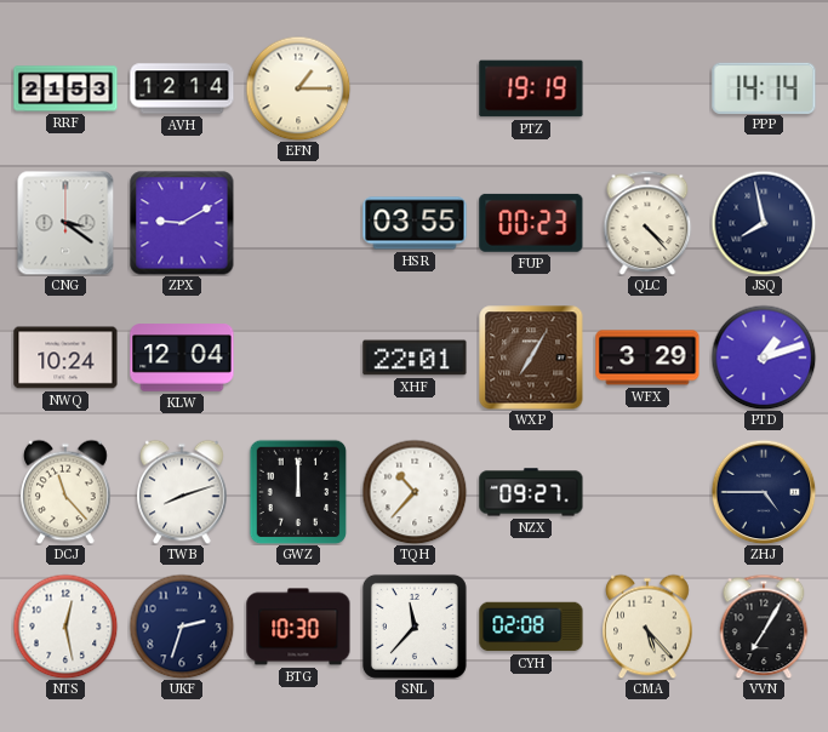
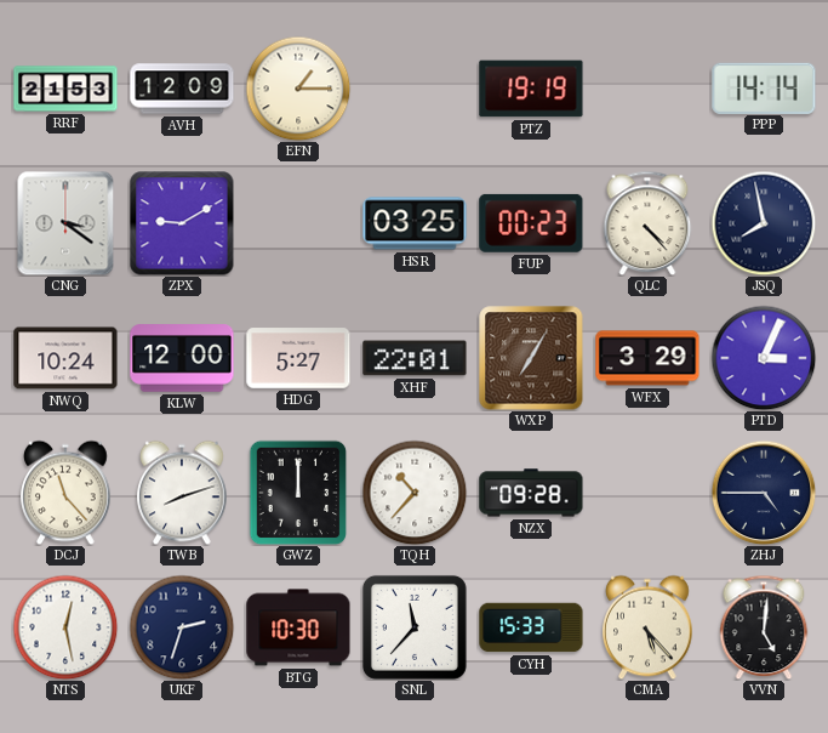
AVH: 12:14 -> 12:09 (182, 89)
HSR: 03:55 -> 03:25 (415, 223)
KLW: 12:04 -> 12:00 (182, 358)
HDG: none -> 5:27 (298, 358)
PTD: 1:12 -> 3:04 (764, 358)
NZX: 09:27 -> 09:28 (531, 493)
CYH: 02:08 -> 15:33 (531, 627)
VVN: 7:05 -> 5:01 (764, 627)
